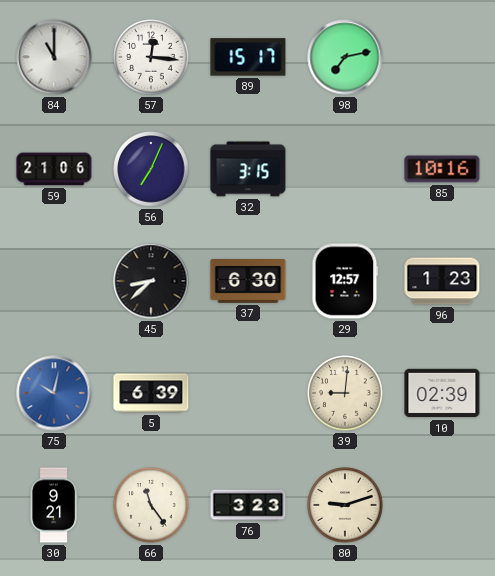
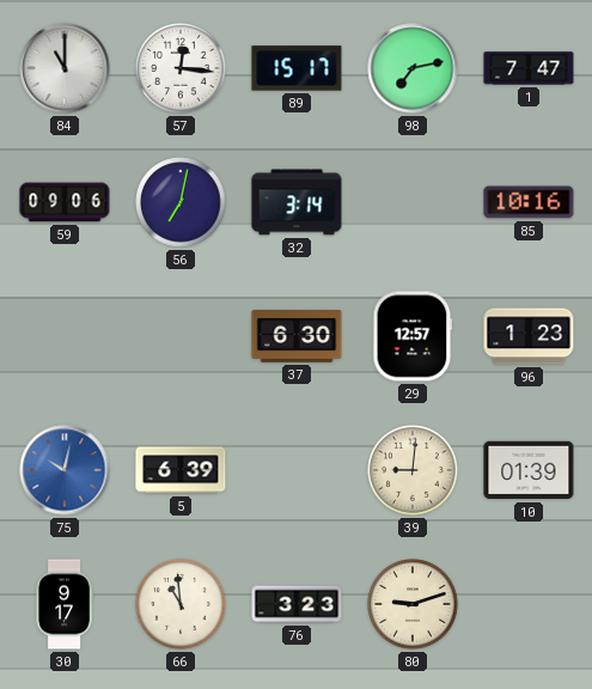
1: none -> 7:47 (529, 68)
59: 21:06 -> 09:06 (65, 202)
56: 7:04 -> 7:02 (181, 202)
32: 3:15 -> 3:14 (297, 202)
45: 8:38 -> none (151, 281)
10: 02:39 -> 01:39 (529, 470)
30: 9:21 -> 9:17 (65, 604)
66: 11:24 -> 10:59 (181, 604)
